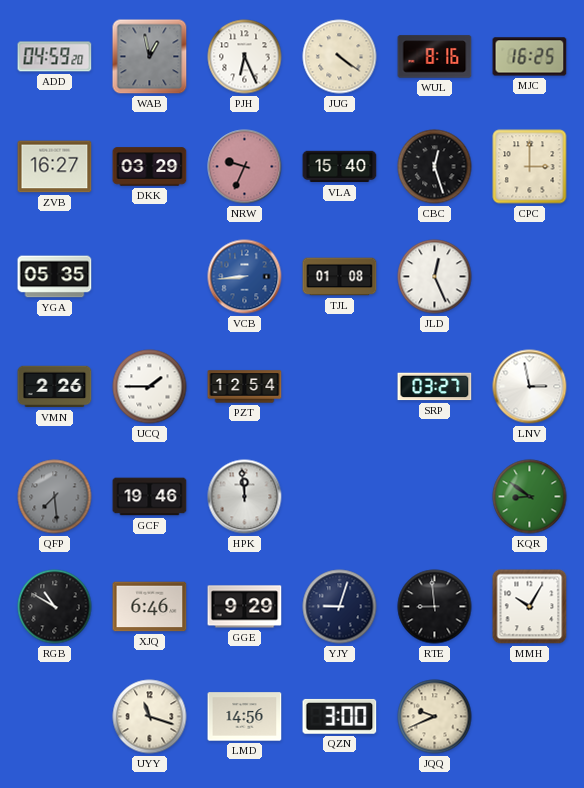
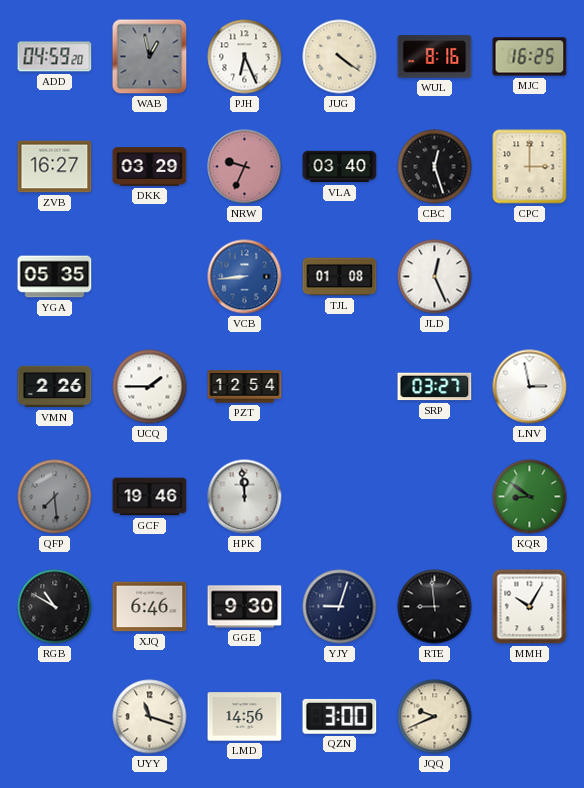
VLA: 15:40 -> 03:40 (340, 167)
GGE: 9:29 -> 9:30 (245, 607)
